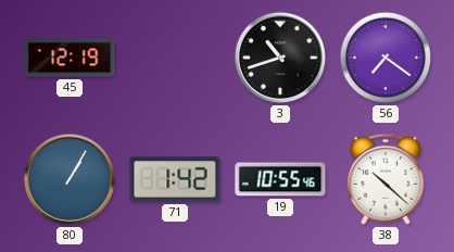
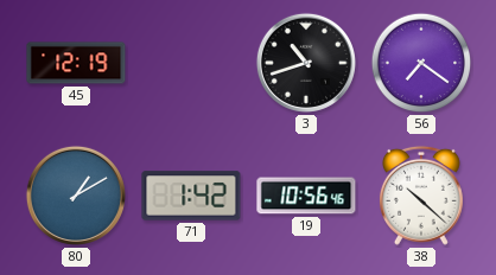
80: 1:05 -> 1:10 (76, 196)
19: 10:55 -> 10:56 (306, 196)
